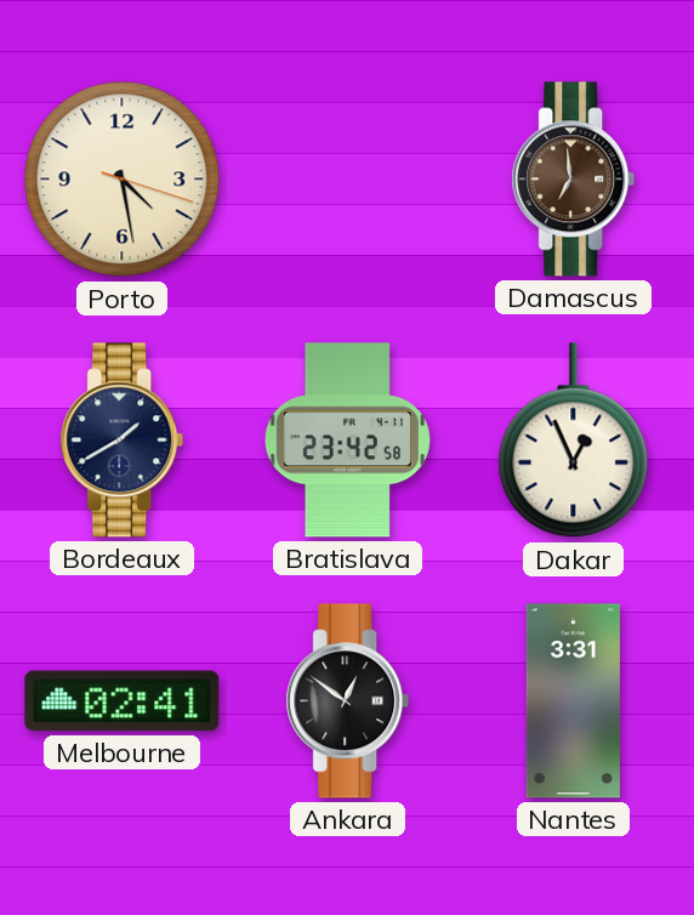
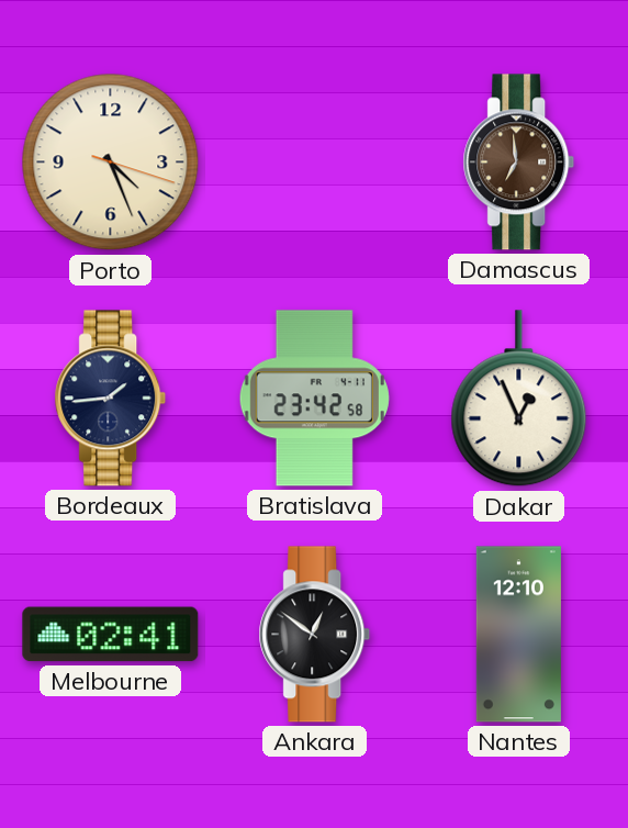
Porto: 4:28 -> 4:26 (111, 163)
Bordeaux: 1:40 -> 1:44 (111, 399)
Nantes: 3:31 -> 12:10 (518, 635)
